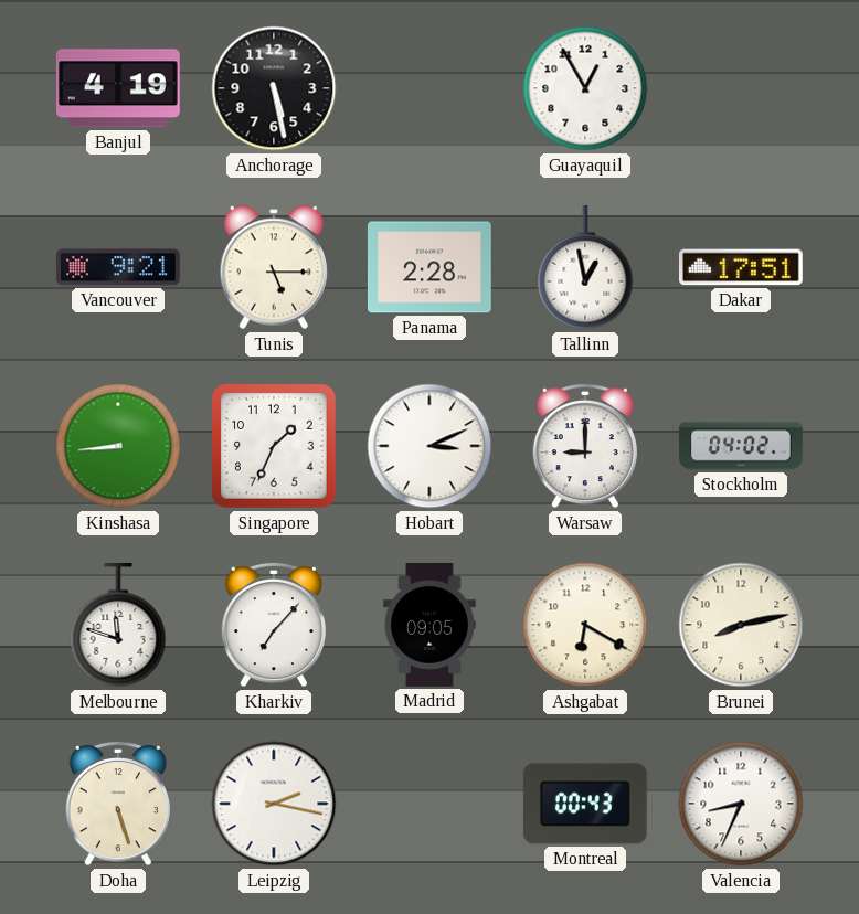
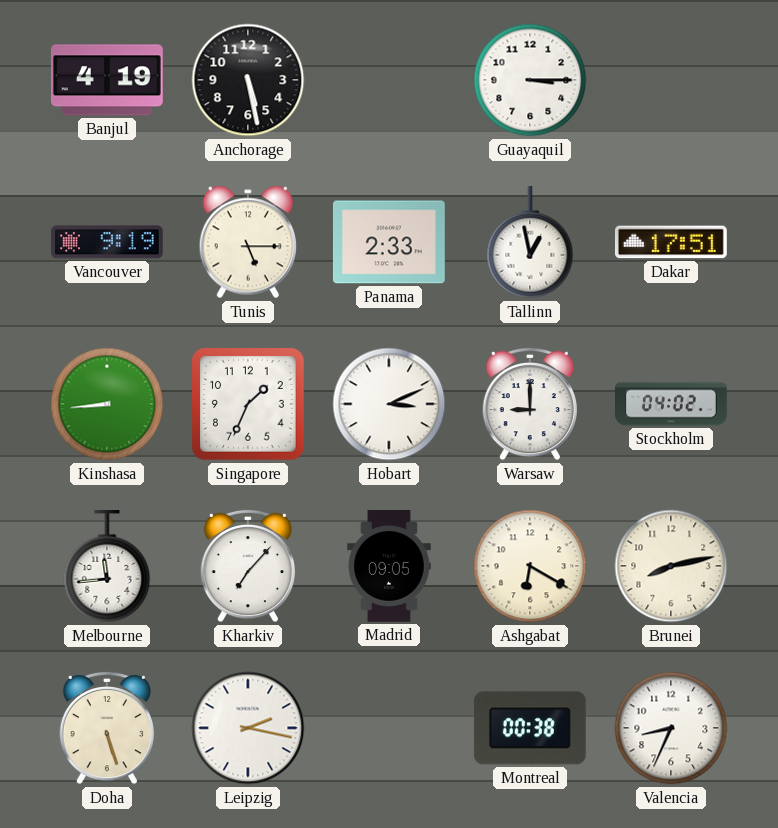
Guayaquil: 12:55 -> 3:15 (530, 80)
Vancouver: 9:21 -> 9:19 (107, 242)
Panama: 2:28 -> 2:33 (389, 242)
Melbourne: 11:48 -> 11:44 (107, 567)
Montreal: 00:43 -> 00:38 (530, 728)
